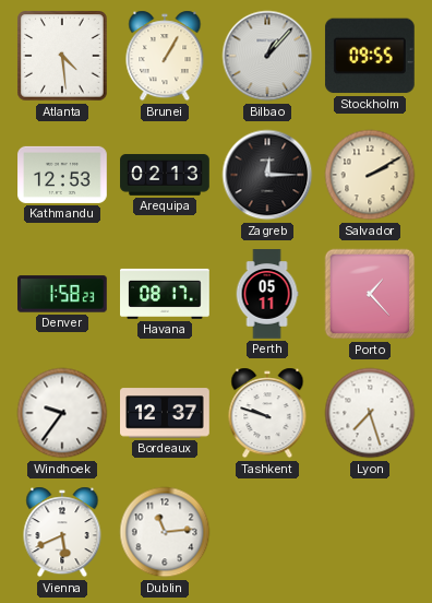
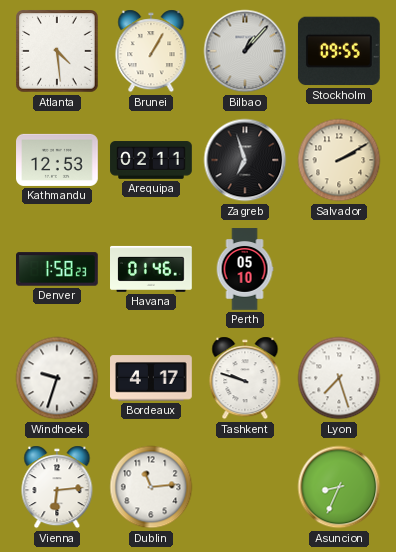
Arequipa: 02:13 -> 02:11 (151, 160)
Zagreb: 12:15 -> 6:57 (245, 160)
Havana: 08:17 -> 01:46 (151, 269)
Perth: 05:11 -> 05:10 (245, 269)
Porto: 1:23 -> none (370, 294)
Windhoek: 9:36 -> 9:33 (57, 378)
Bordeaux: 12:37 -> 4:17 (151, 378)
Vienna: 5:41 -> 6:14 (57, 487)
Asuncion: none -> 8:34 (339, 487)
